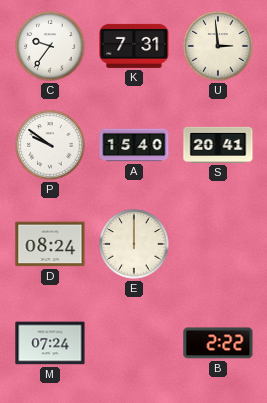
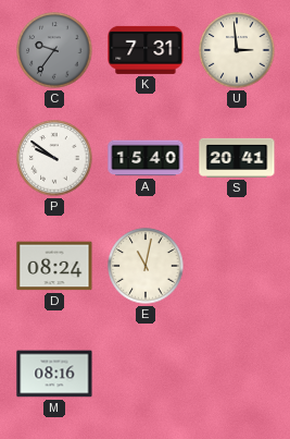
C dial: white -> grey (54, 50)
E: 12:00 -> 11:02 (146, 266)
M: 07:24 -> 08:16 (54, 374)
B: 2:22 -> none (218, 343)
